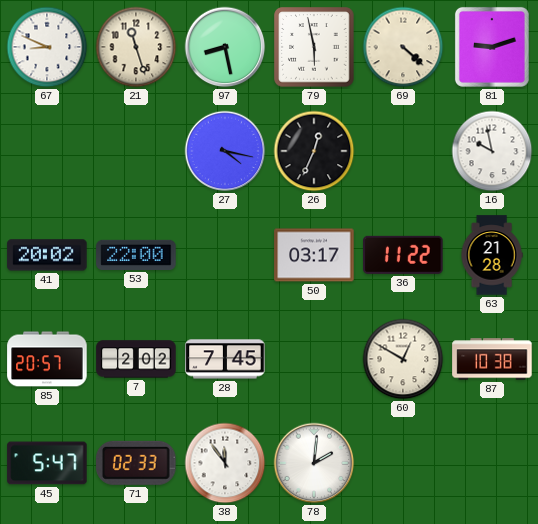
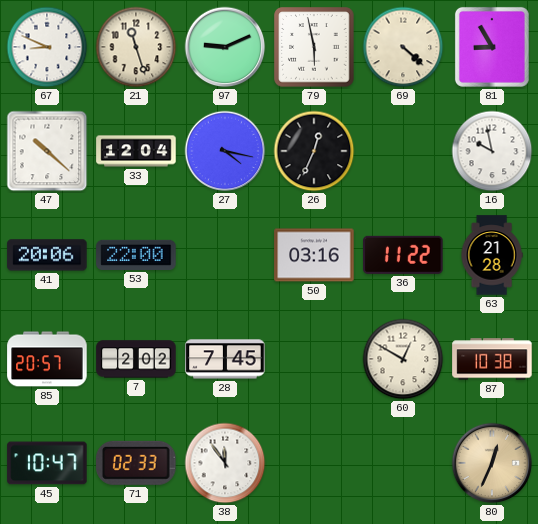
97: 8:28 -> 9:11 (225, 47)
81: 9:12 -> 8:55 (492, 47)
47: none -> 10:22 (47, 151)
33: none -> 12:04 (136, 151)
41: 20:02 -> 20:06 (47, 255)
50: 03:17 -> 03:16 (314, 255)
45: 5:47 -> 10:47 (47, 463)
78: 2:01 -> none (314, 463)
80: none -> 12:34 (492, 463)
